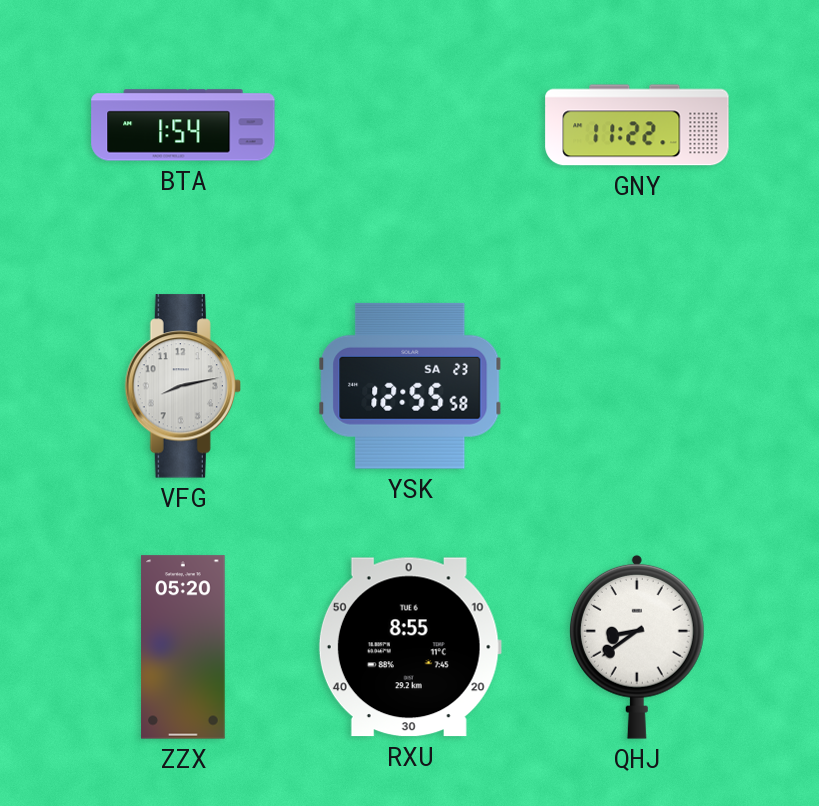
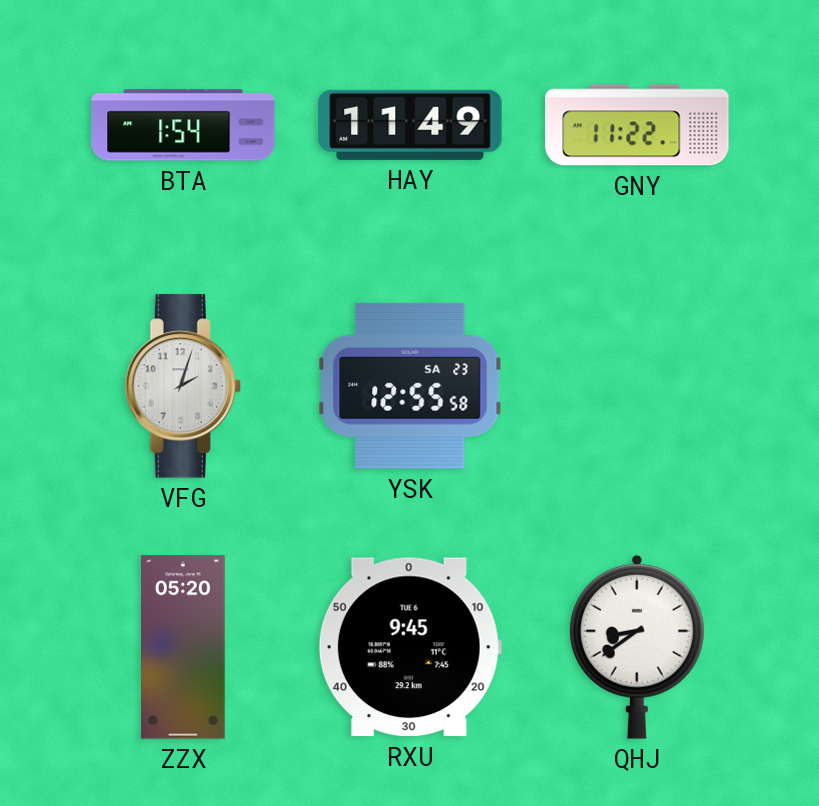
HAY: none -> 11:49 (410, 125)
VFG: 8:13 -> 2:03 (183, 386)
RXU: 8:55 -> 9:45 (410, 647)
